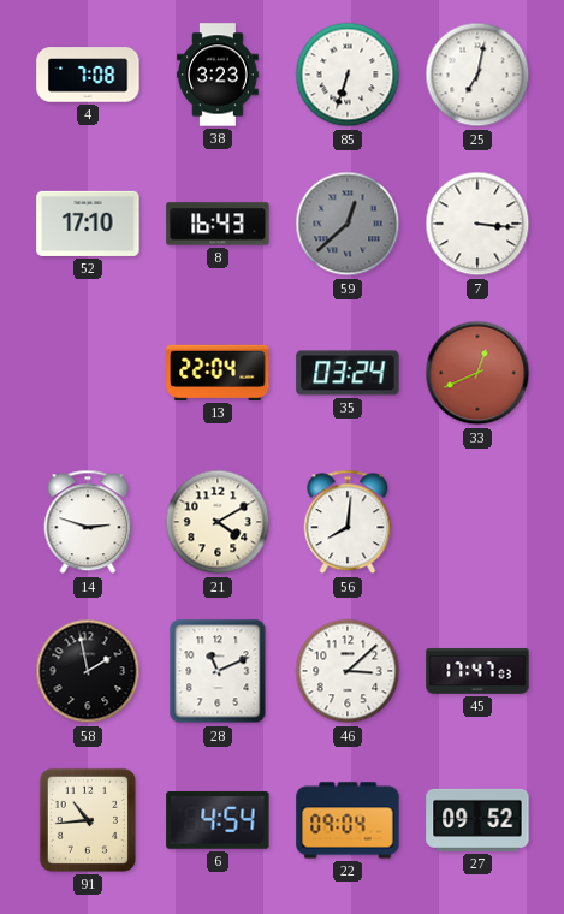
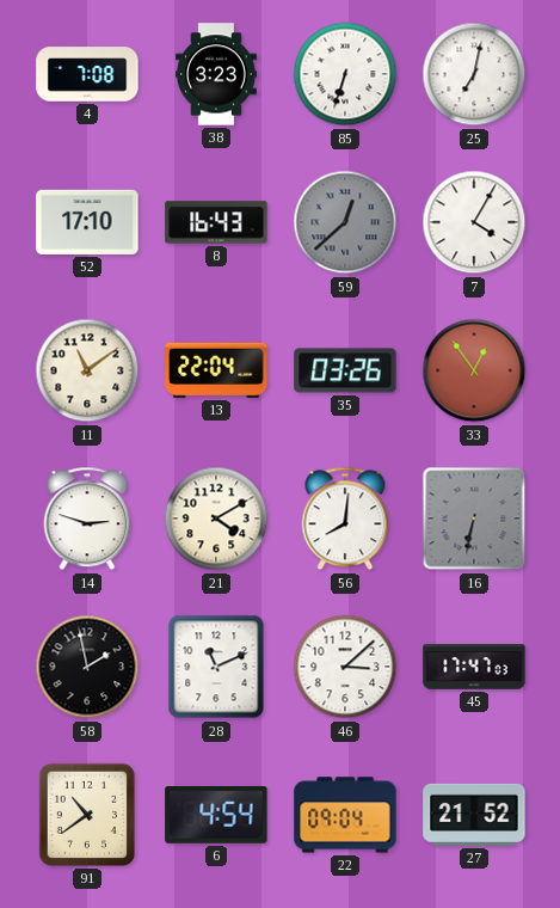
7: 3:16 -> 4:05 (474, 222)
11: none -> 11:09 (87, 370)
35: 03:24 -> 03:26 (345, 370)
33: 12:41 -> 12:54 (474, 370)
16: none -> 6:32 (474, 519)
91: 10:44 -> 10:39 (87, 815)
27: 09:52 -> 21:52 (474, 815)
